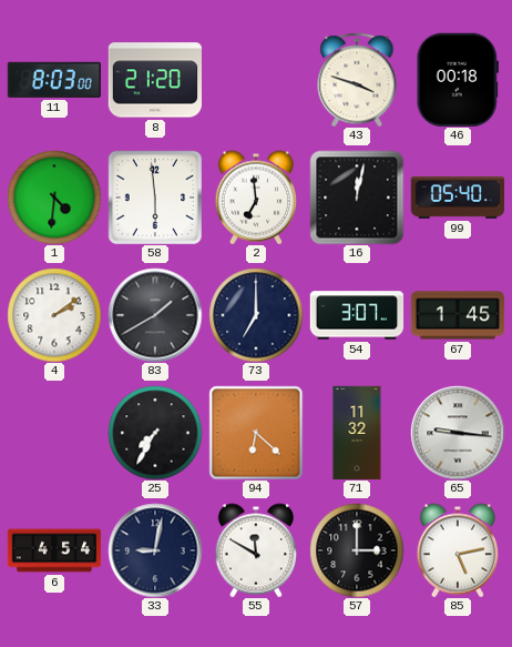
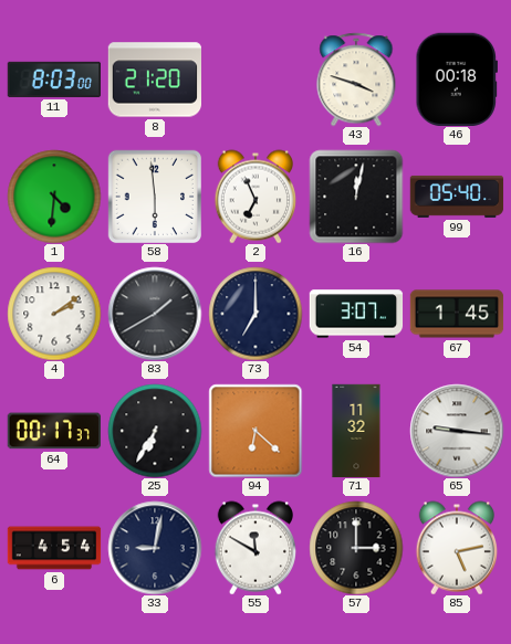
2: 6:59 -> 6:56 (254, 197)
64: none -> 00:17 (53, 431)
25: 7:35 -> 6:35 (155, 431)
